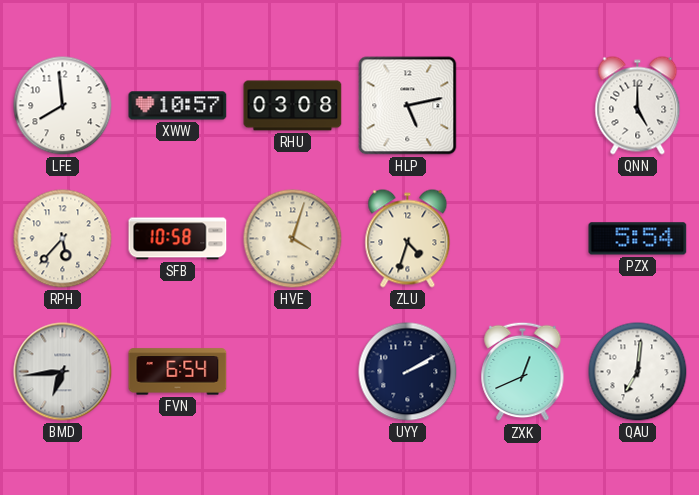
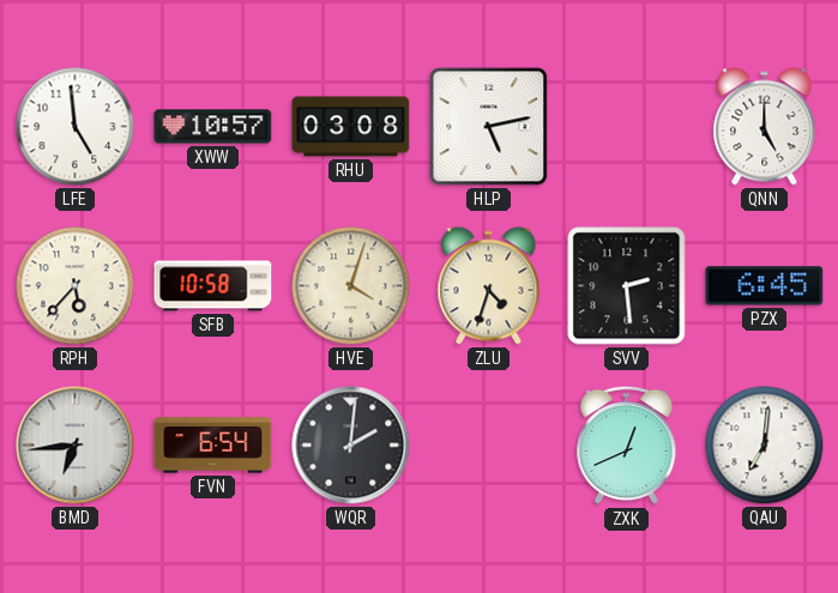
LFE: 7:59 -> 4:59 (76, 127)
SVV: none -> 2:29 (627, 286)
PZX: 5:54 -> 6:45 (765, 286)
WQR: none -> 2:01 (351, 446)
UYY: 2:10 -> none (408, 372)
